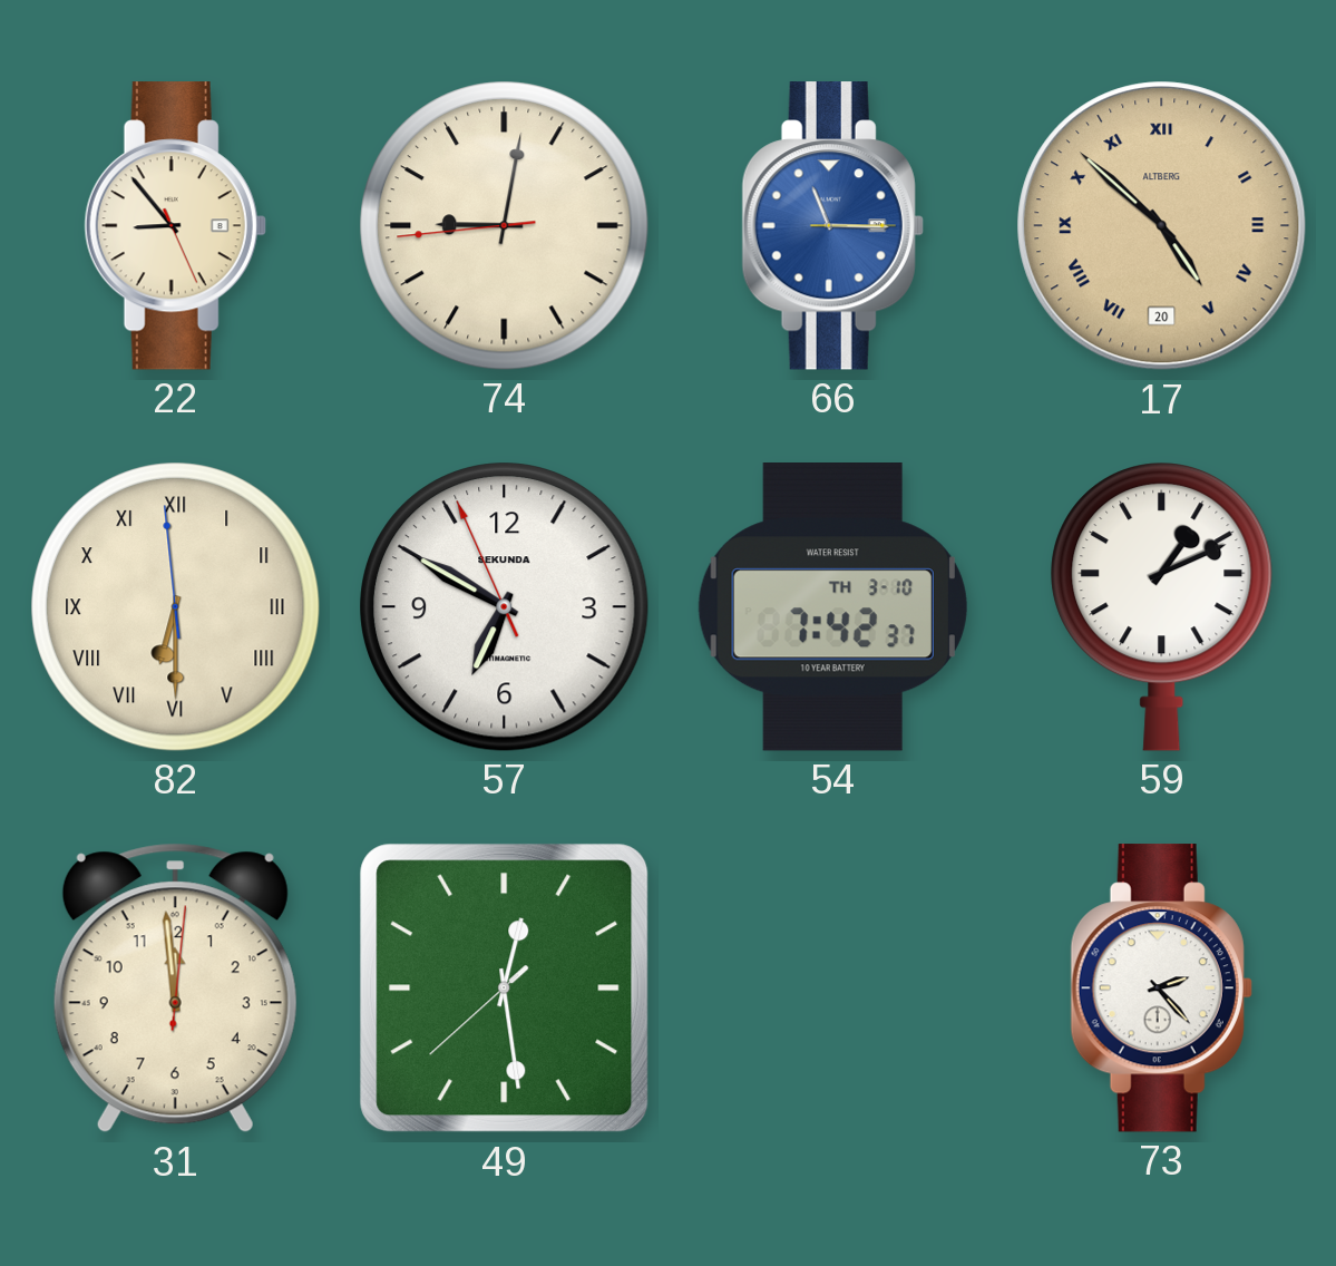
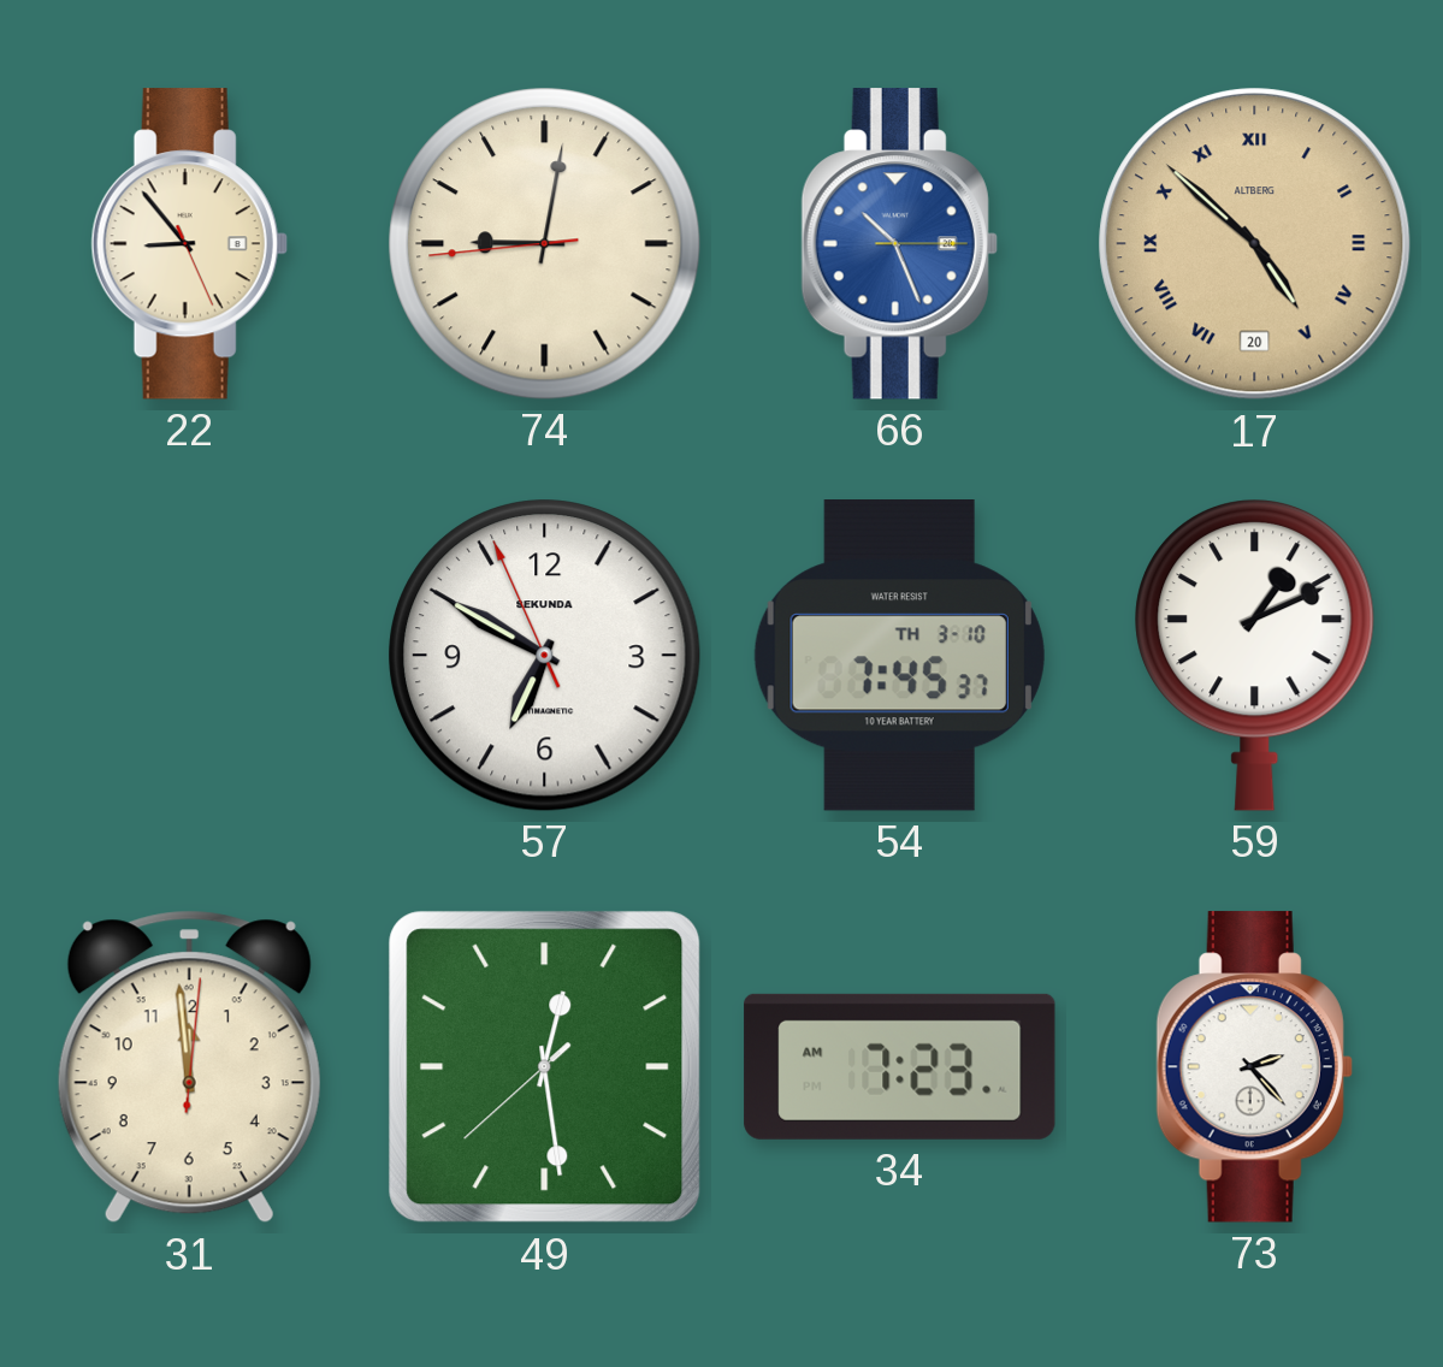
66: 11:15 -> 10:26 (899, 244)
82: 6:29 -> none (176, 607)
54: 7:42 -> 7:45 (899, 656)
34: none -> 7:23 (900, 1066)
